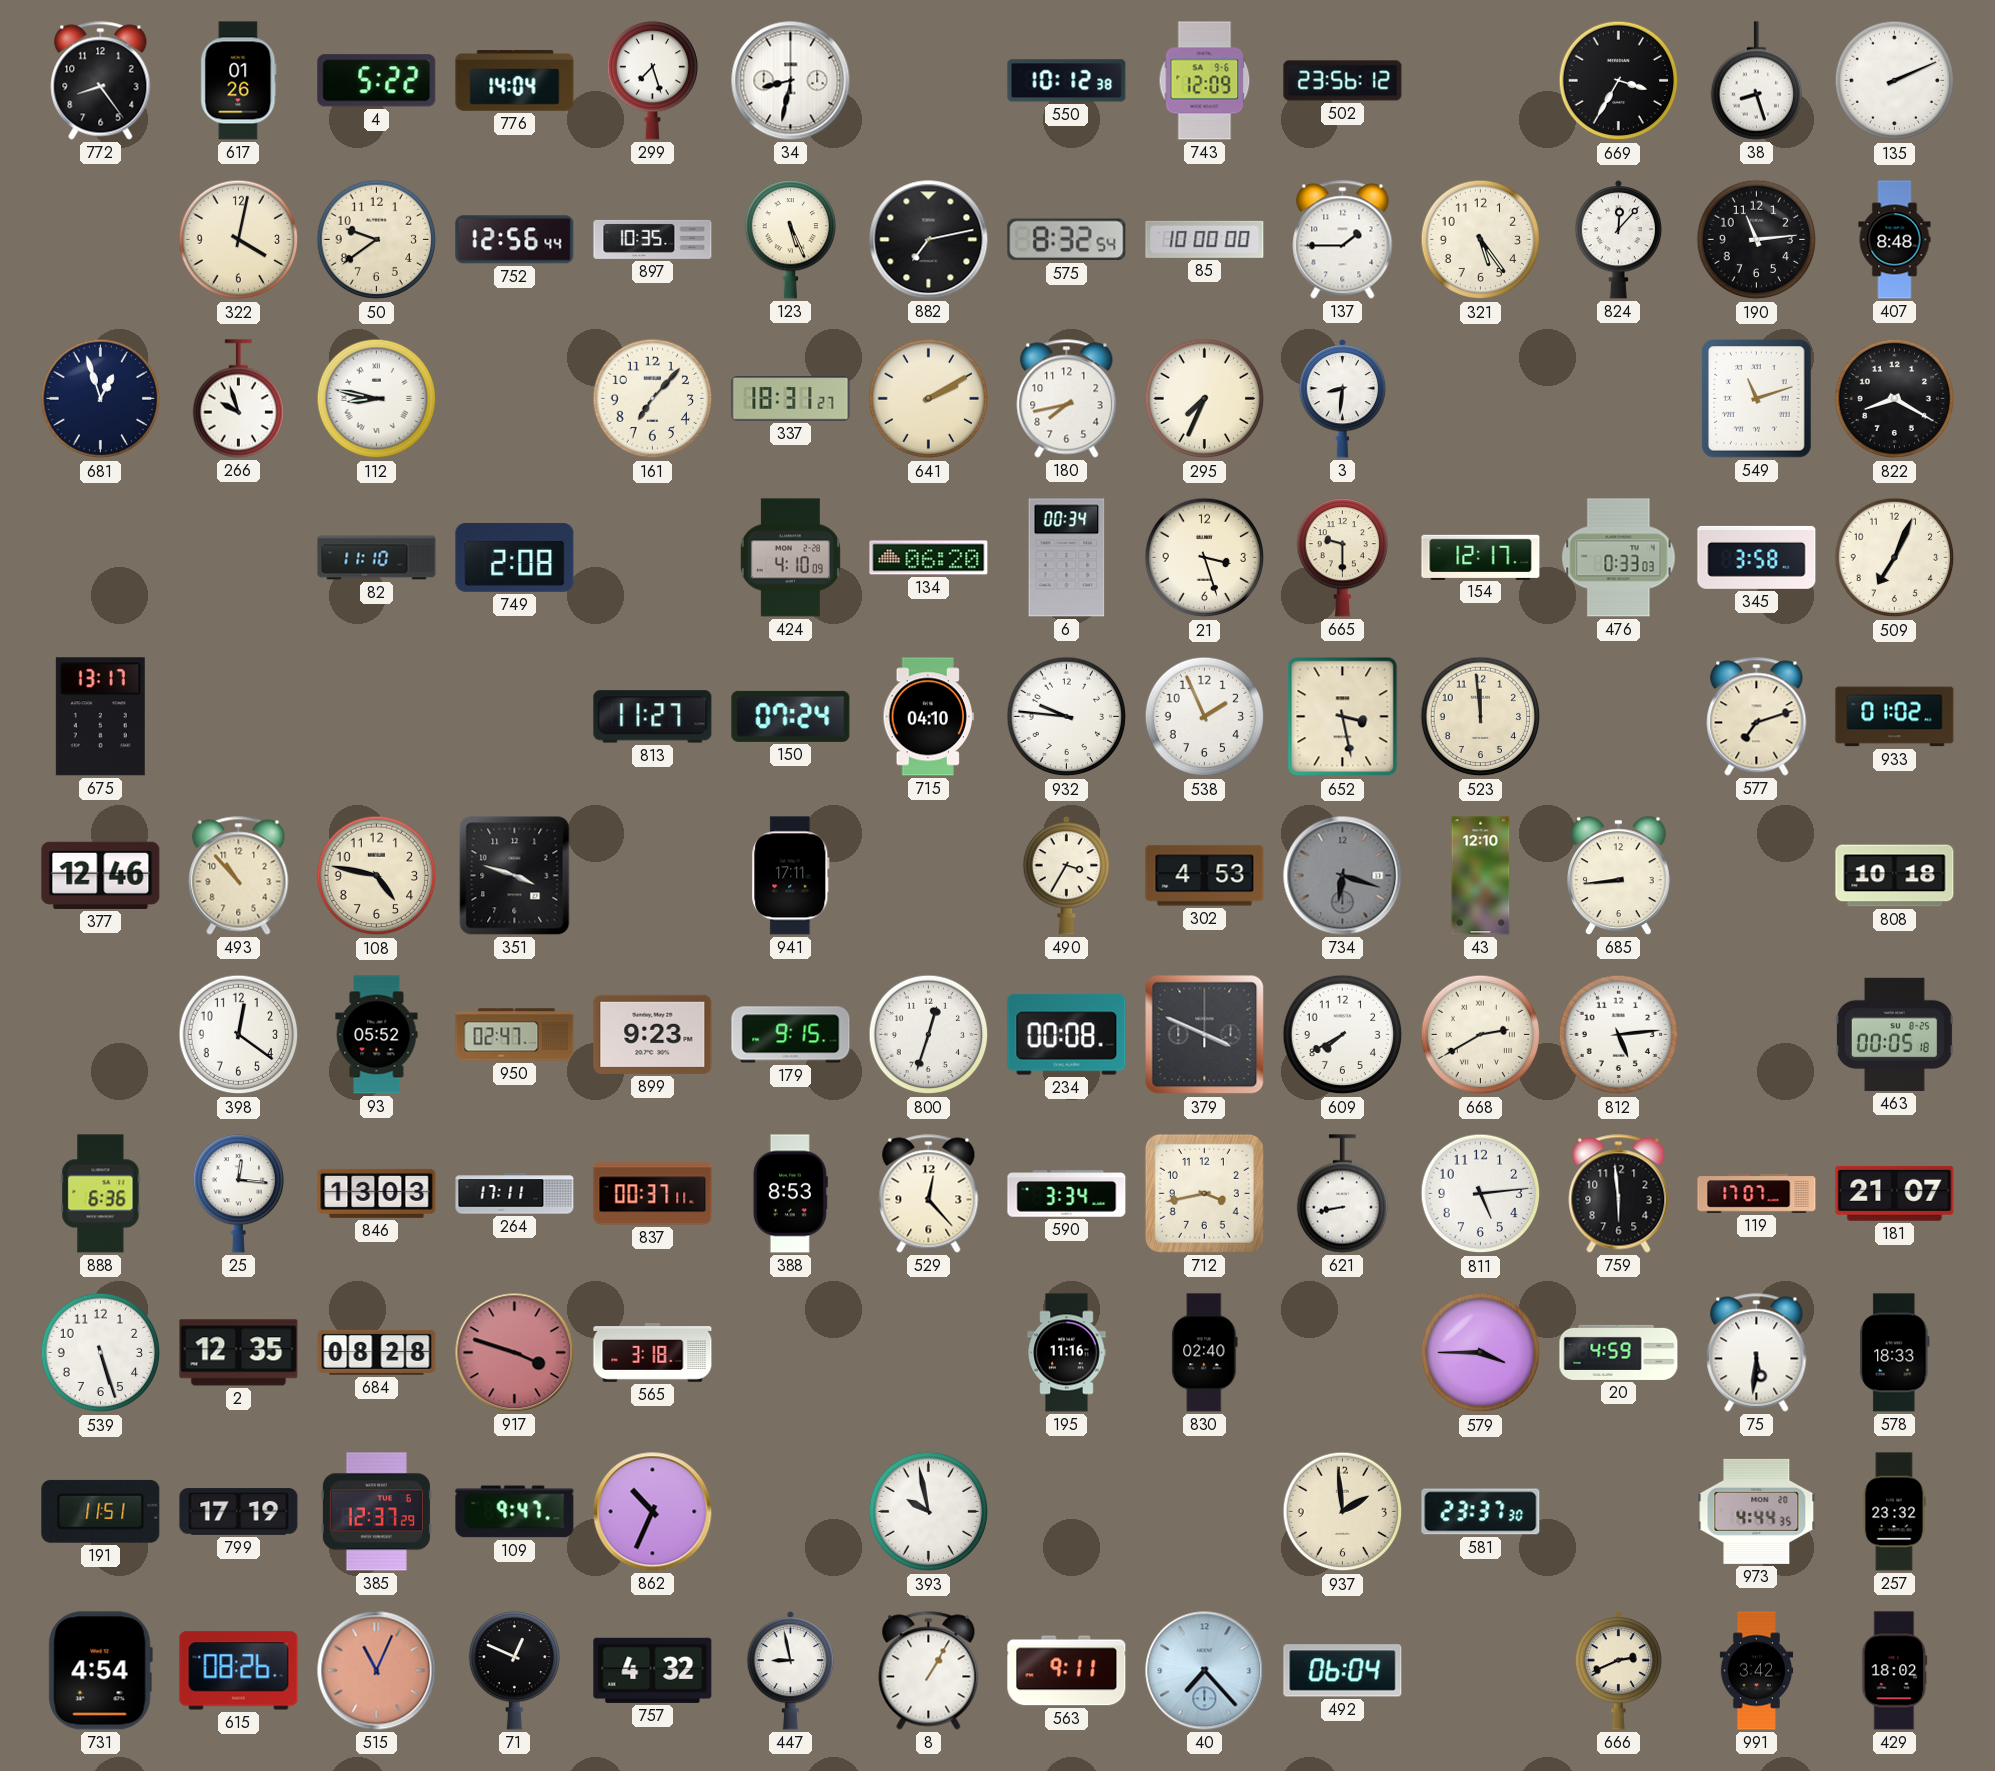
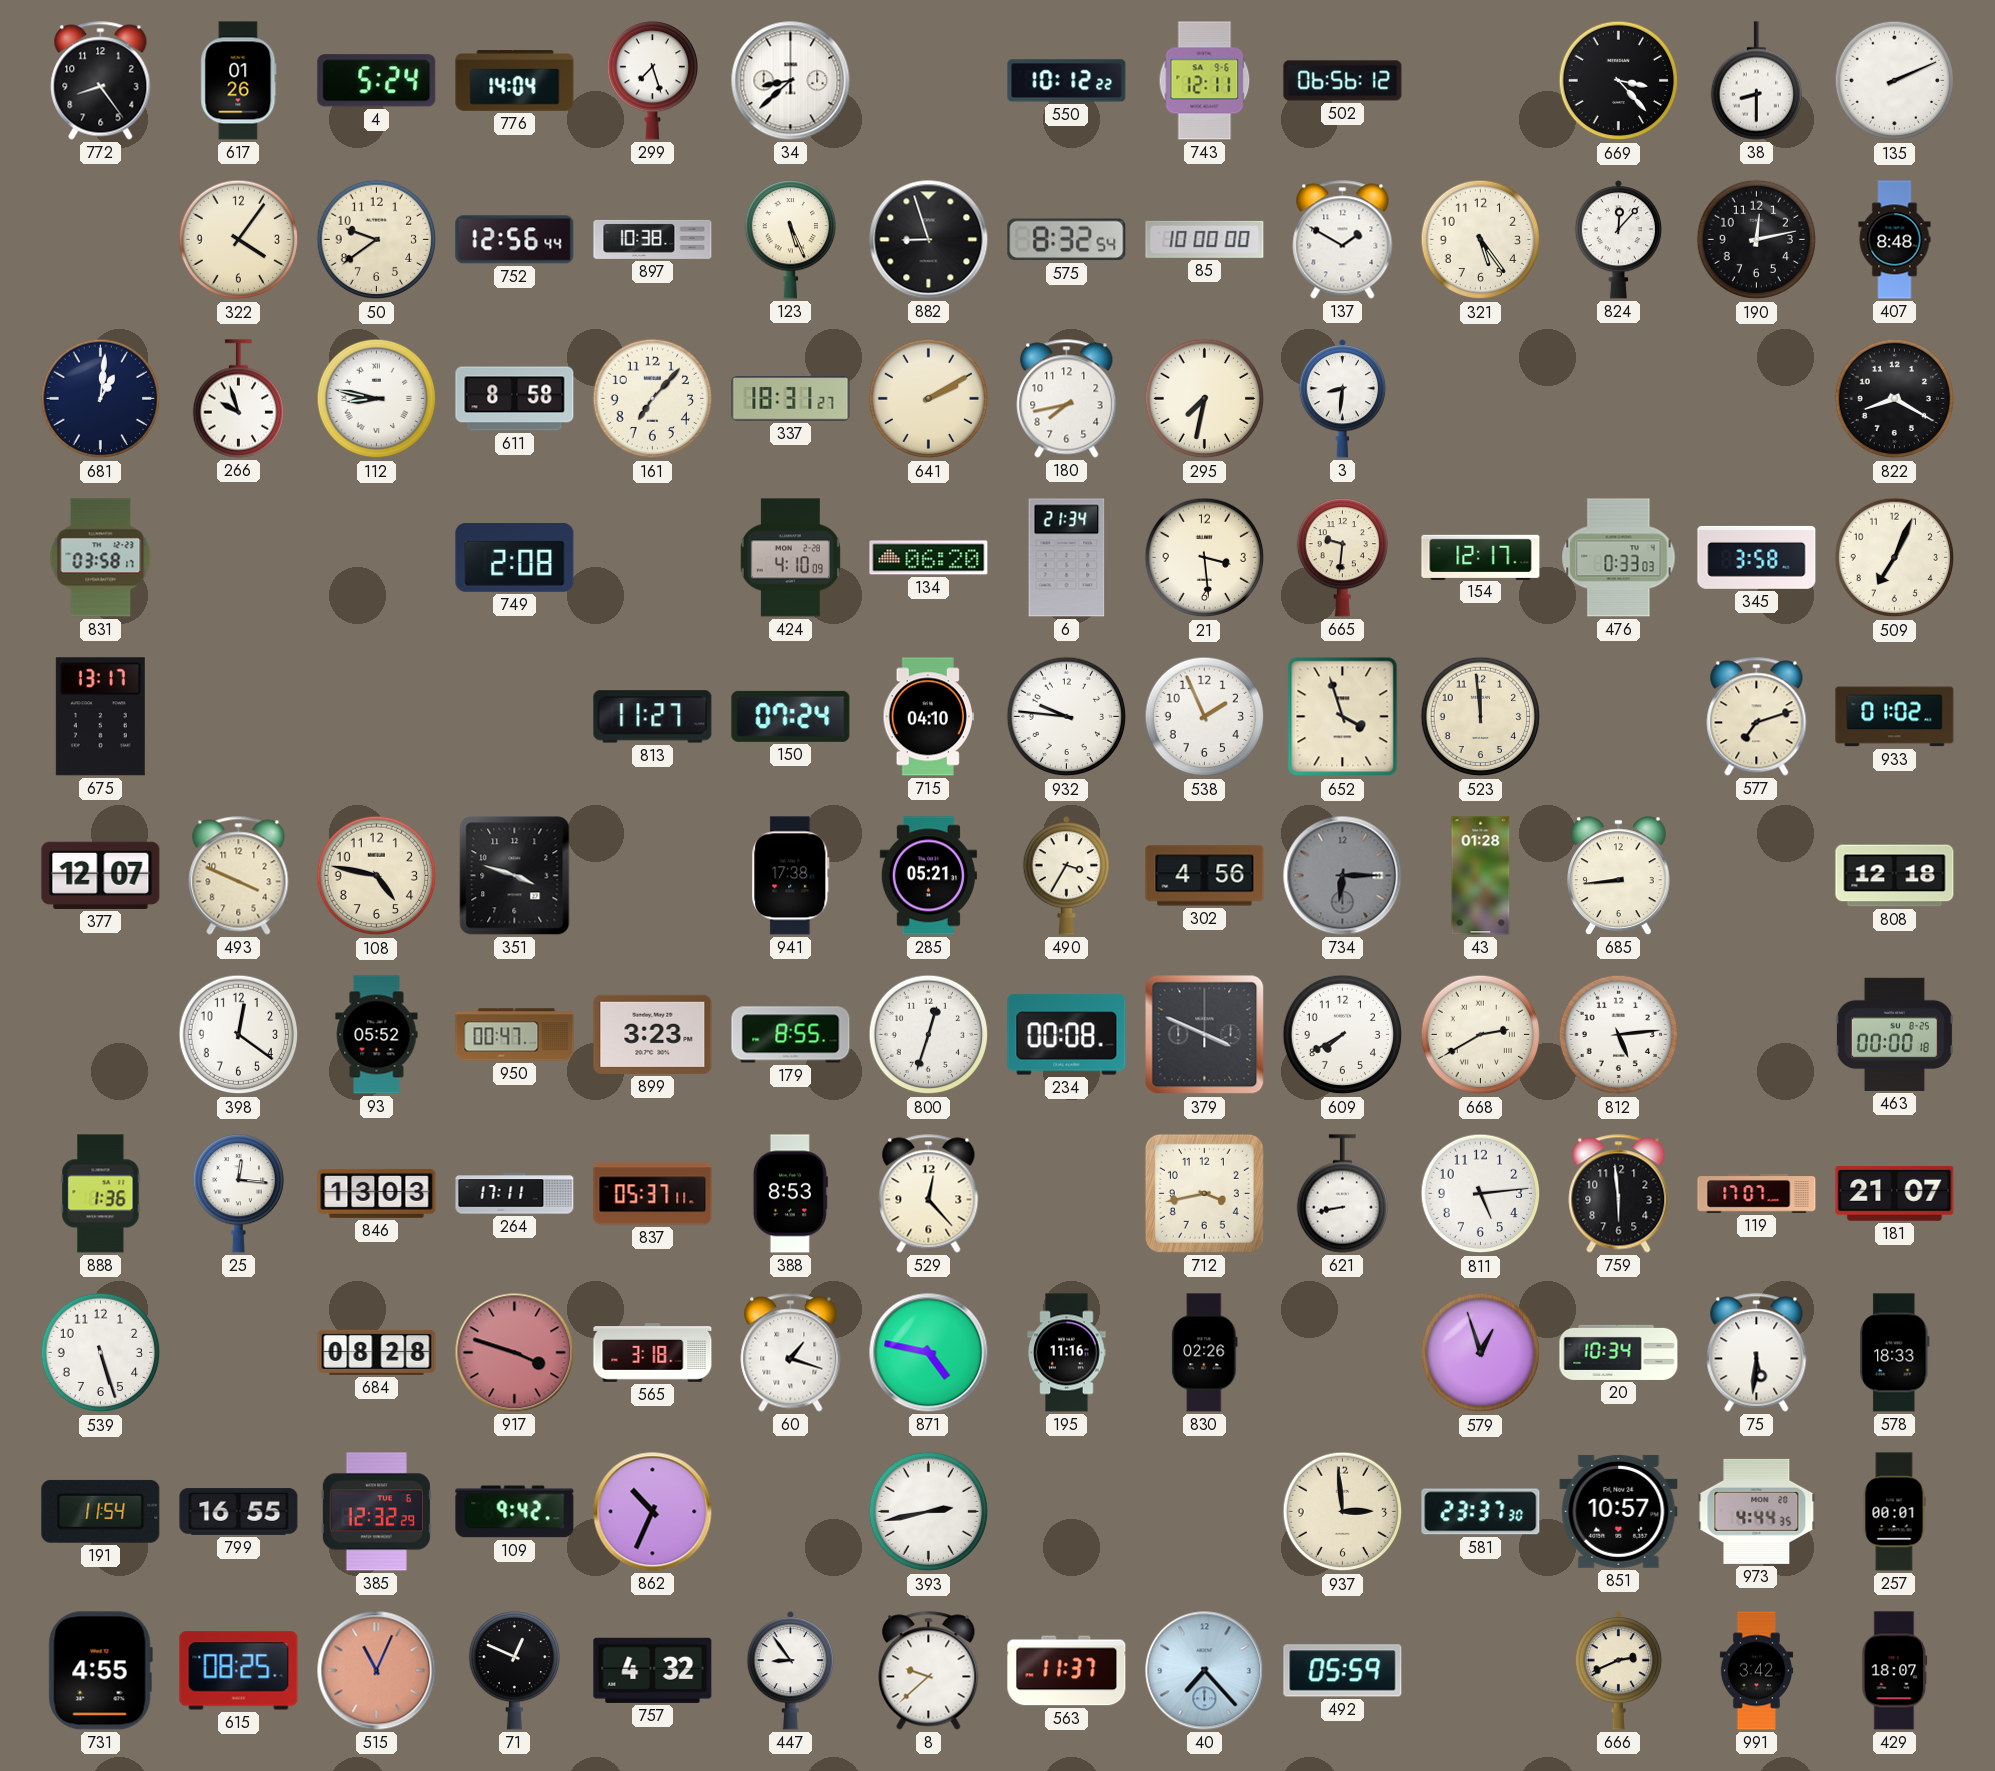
4: 5:22 -> 5:24 (377, 81)
34: 8:32 -> 8:38 (791, 81)
550: 10:12:38 -> 10:12:22 (1067, 81)
743: 12:09 -> 12:11 (1205, 81)
502: 23:56 -> 06:56 (1343, 81)
669: 3:35 -> 3:23 (1619, 81)
38: 8:27 -> 8:30 (1756, 81)
322: 4:02 -> 4:06 (239, 240)
897: 10:35 -> 10:38 (653, 239)
882: 7:13 -> 8:57 (929, 240)
137: 1:45 -> 1:50 (1343, 240)
190: 11:14 -> 12:13 (1757, 240)
681: 12:57 -> 1:01 (101, 399)
611: none -> 8:58 (515, 399)
295: 7:34 -> 7:32 (1205, 399)
549: 11:12 -> none (1757, 399)
831: none -> 03:58 (101, 558)
82: 11:10 -> none (377, 558)
6: 00:34 -> 21:34 (1067, 558)
21: 3:27 -> 3:29 (1205, 558)
665: 9:30 -> 9:31 (1342, 558)
652: 3:28 -> 3:57 (1343, 717)
377: 12:46 -> 12:07 (101, 875)
493: 10:53 -> 3:49 (239, 876)
941: 17:11 -> 17:38 (791, 876)
285: none -> 05:21 (928, 876)
302: 4:53 -> 4:56 (1205, 876)
734: 6:18 -> 6:15 (1343, 876)
43: 12:10 -> 01:28 (1481, 876)
808: 10:18 -> 12:18 (1895, 876)
950: 02:47 -> 00:47 (515, 1035)
899: 9:23 -> 3:23 (653, 1034)
179: 9:15 -> 8:55 (791, 1035)
463: 00:05 -> 00:00 (1894, 1034)
888: 6:36 -> 1:36 (101, 1194)
837: 00:37 -> 05:37 (653, 1194)
590: 3:34 -> none (1067, 1194)
2: 12:35 -> none (239, 1353)
60: none -> 1:18 (791, 1353)
871: none -> 4:47 (929, 1353)
830: 02:40 -> 02:26 (1205, 1353)
579: 3:45 -> 12:57 (1481, 1353)
20: 4:59 -> 10:34 (1619, 1352)
191: 11:51 -> 11:54 (101, 1511)
799: 17:19 -> 16:55 (239, 1512)
385: 12:37 -> 12:32 (376, 1512)
109: 9:47 -> 9:42 (515, 1512)
393: 9:58 -> 2:43 (929, 1512)
937: 1:59 -> 2:59 (1343, 1512)
851: none -> 10:57 (1619, 1511)
257: 23:32 -> 00:01 (1894, 1512)
731: 4:54 -> 4:55 (100, 1671)
615: 08:26 -> 08:25 (239, 1671)
447: 8:58 -> 8:54 (791, 1670)
8: 1:05 -> 9:38 (929, 1671)
563: 9:11 -> 11:37 (1067, 1671)
492: 06:04 -> 05:59 (1343, 1671)
429: 18:02 -> 18:07 (1895, 1671)
